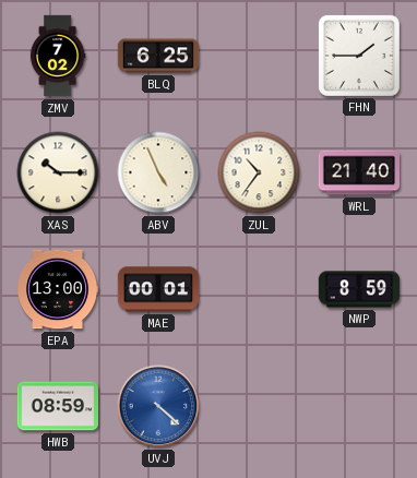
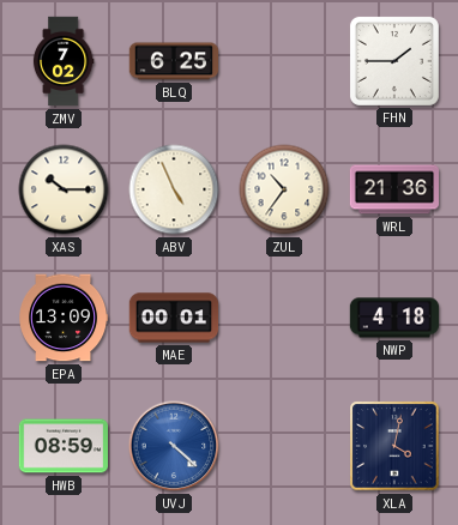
WRL: 21:40 -> 21:36 (394, 189)
EPA: 13:00 -> 13:09 (65, 318)
NWP: 8:59 -> 4:18 (394, 318)
XLA: none -> 4:02 (394, 446)
